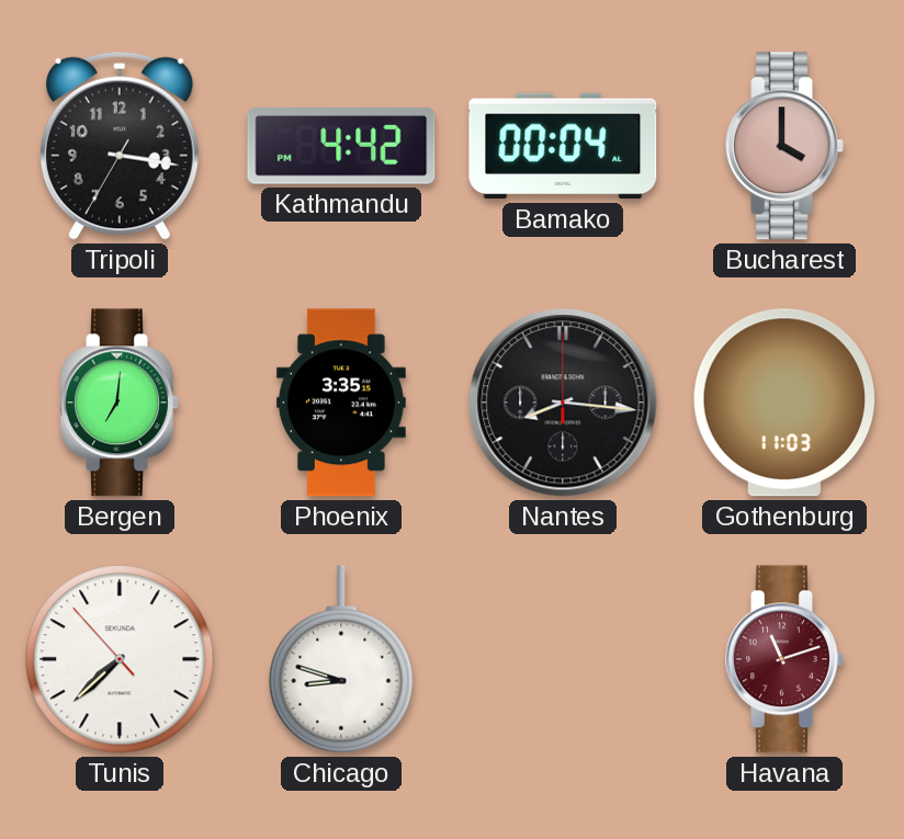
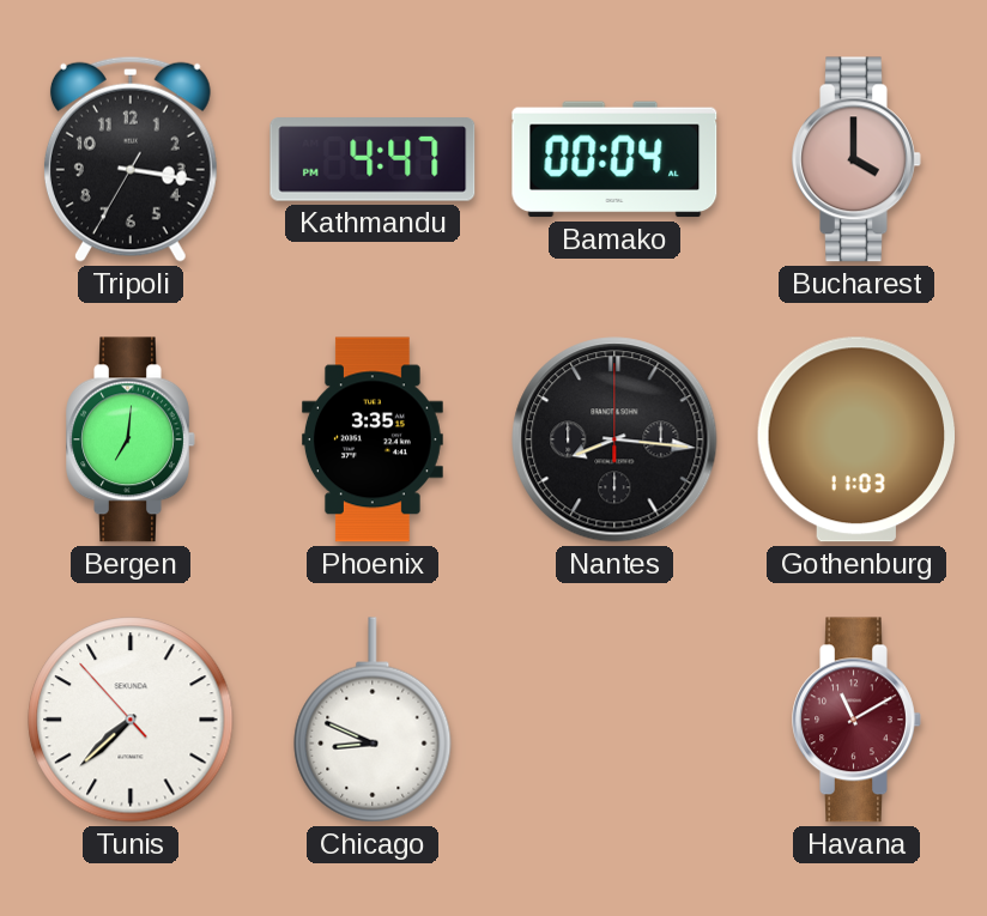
Kathmandu: 4:42 -> 4:47 (373, 159)
Chicago: 8:48 -> 8:49 (373, 720)
Havana: 11:12 -> 11:10 (856, 720)
